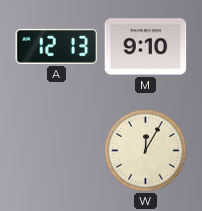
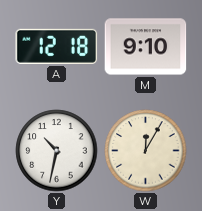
A: 12:13 -> 12:18 (57, 46)
Y: none -> 10:32 (57, 151)
